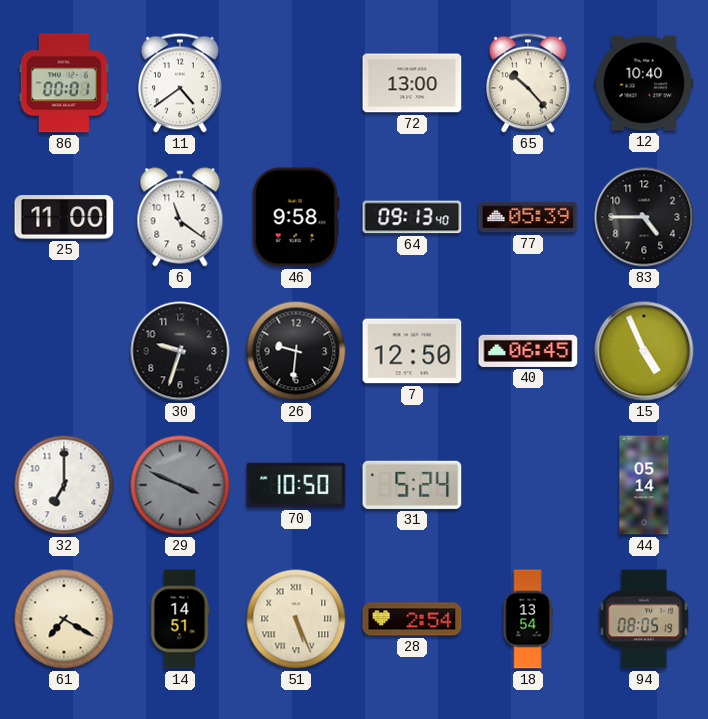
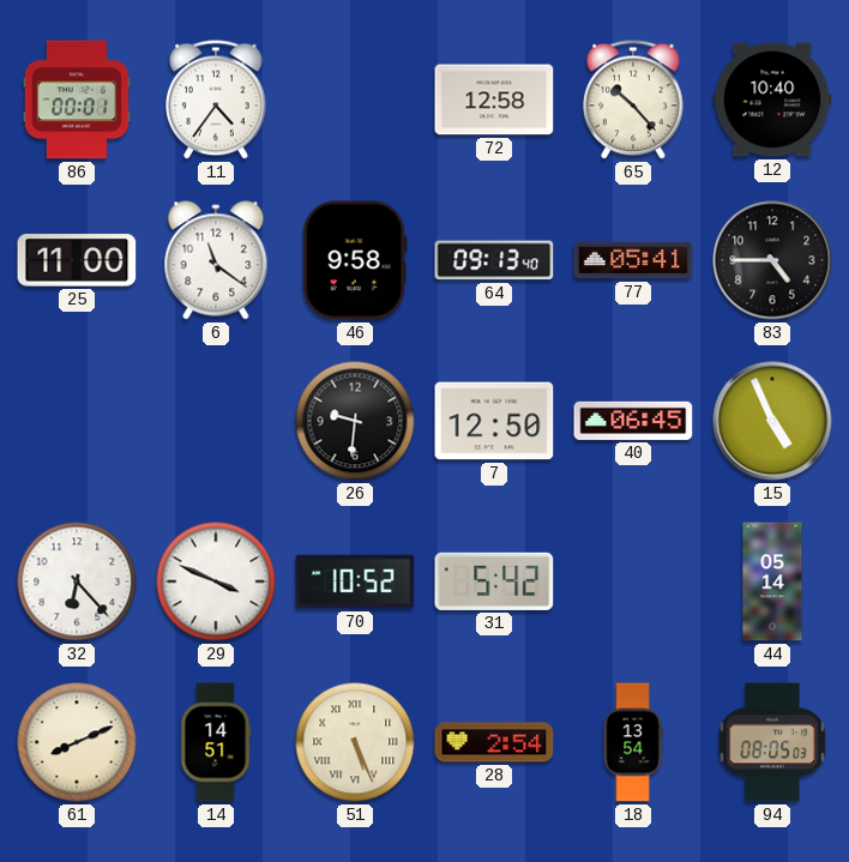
11: 4:39 -> 4:36 (217, 100)
72: 13:00 -> 12:58 (494, 100)
77: 05:39 -> 05:41 (633, 260)
30: 9:33 -> none (180, 351)
32: 7:00 -> 6:23 (77, 581)
29 dial: grey -> white (216, 581)
70: 10:50 -> 10:52 (355, 581)
31: 5:24 -> 5:42 (494, 581)
61: 7:20 -> 8:11 (77, 742)
94: 08:05:19 -> 08:05:03 (772, 742)
